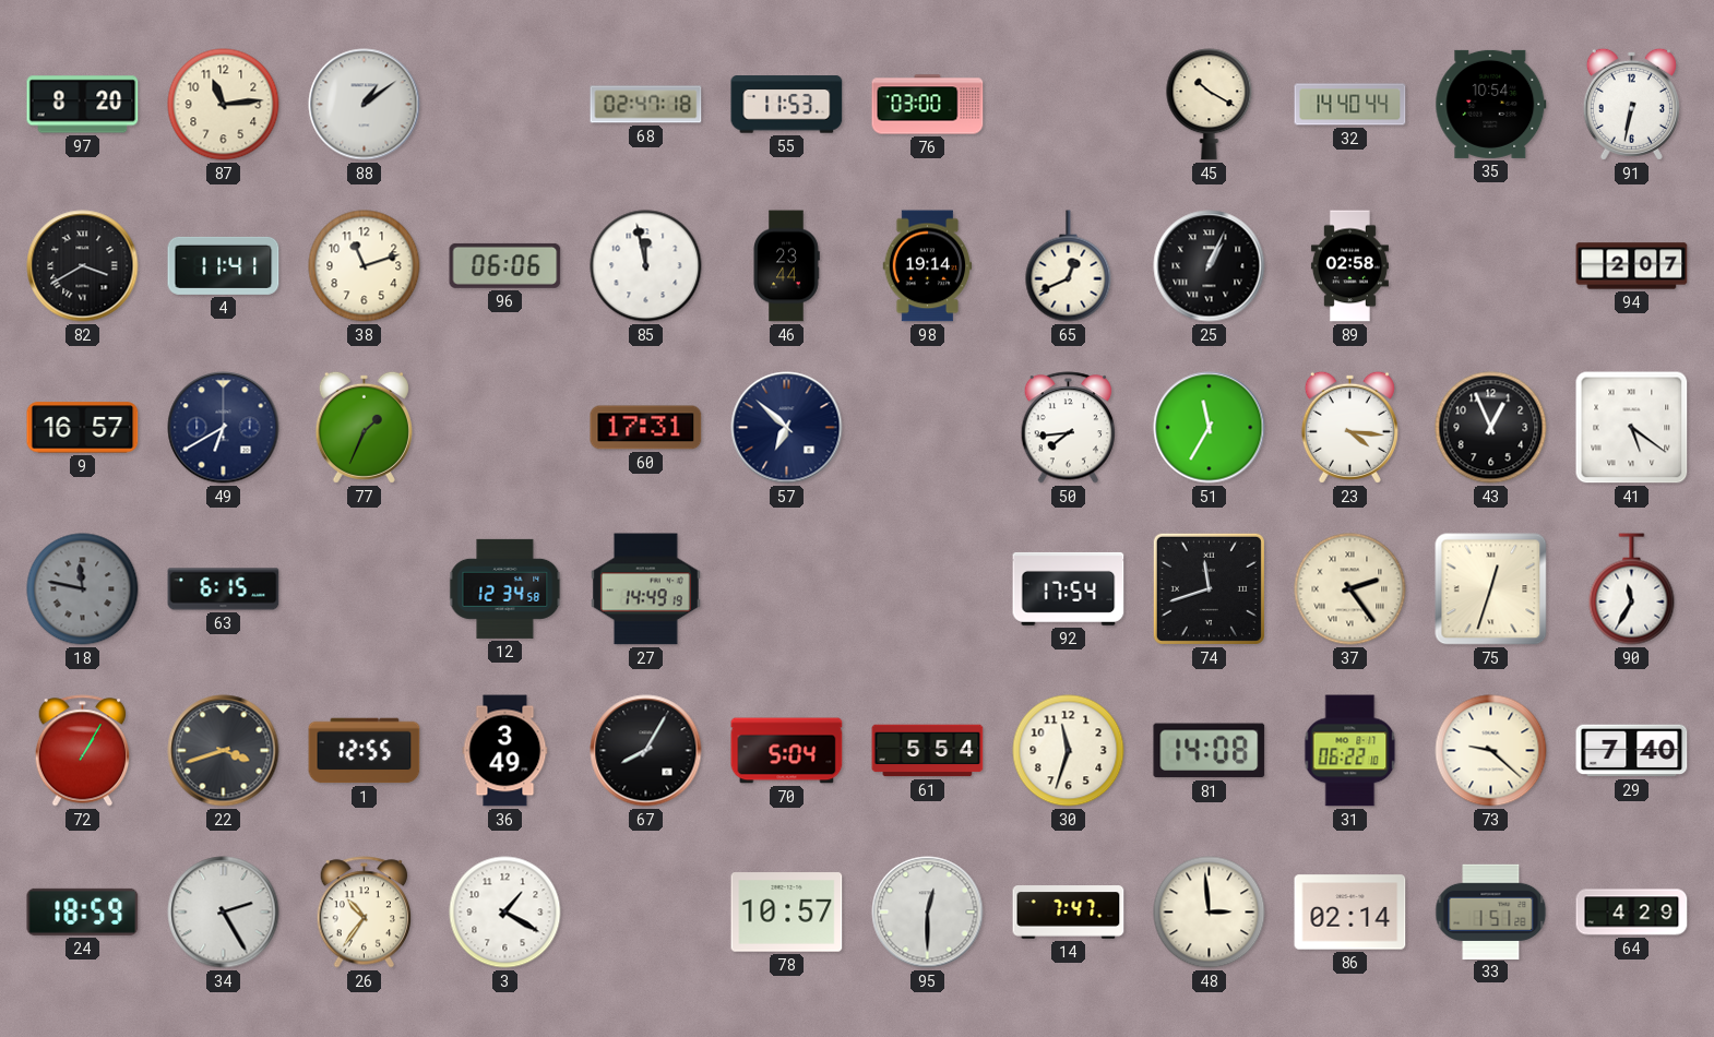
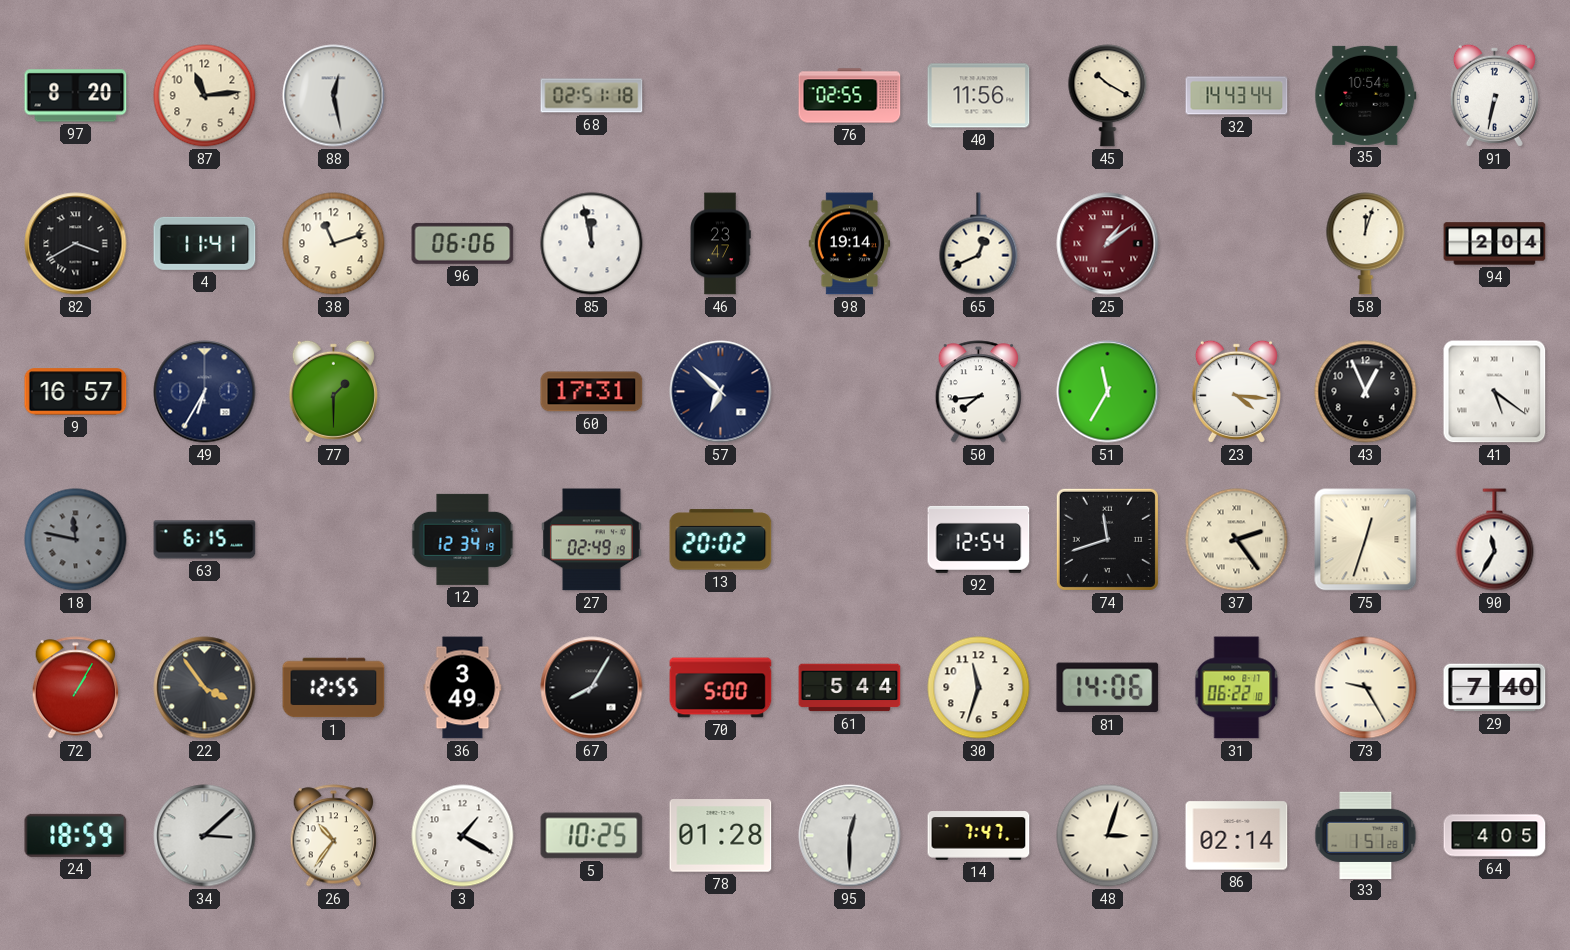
88: 1:09 -> 12:28 (334, 96)
68: 02:47 -> 02:51 (592, 96)
55: 11:53 -> none (787, 105)
76: 03:00 -> 02:55 (850, 96)
40: none -> 11:56 (979, 96)
32: 14:40 -> 14:43 (1237, 96)
46: 23:44 -> 23:47 (720, 244)
25: 1:04 -> 1:09 (1108, 244)
25 dial: black -> burgundy (1108, 244)
89: 02:58 -> none (1349, 266)
58: none -> 12:03 (1366, 244)
94: 2:07 -> 2:04 (1495, 244)
49: 6:40 -> 6:35 (205, 392)
77: 1:34 -> 1:30 (333, 391)
12: 12:34:58 -> 12:34:19 (463, 539)
27: 14:49 -> 02:49 (591, 540)
13: none -> 20:02 (721, 540)
92: 17:54 -> 12:54 (979, 539)
22: 3:42 -> 3:54 (205, 688)
70: 5:04 -> 5:00 (721, 688)
61: 5:54 -> 5:44 (850, 688)
81: 14:08 -> 14:06 (1108, 688)
73: 9:22 -> 9:25 (1366, 688)
34: 2:25 -> 3:08 (205, 836)
5: none -> 10:25 (592, 836)
78: 10:57 -> 01:28 (721, 836)
48: 2:59 -> 3:03 (1108, 836)
64: 4:29 -> 4:05 (1495, 836)
